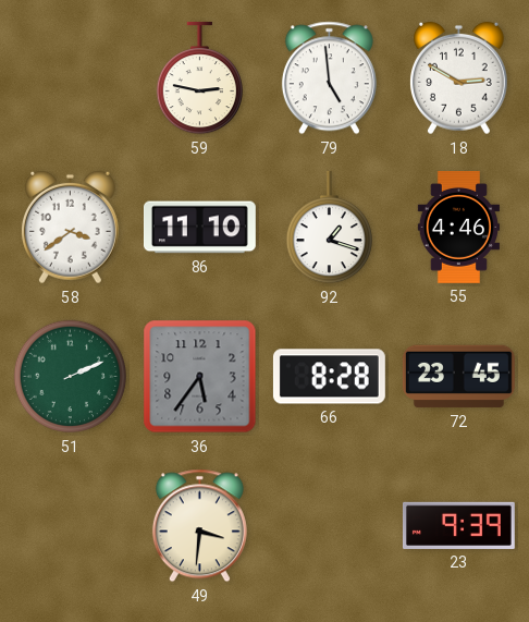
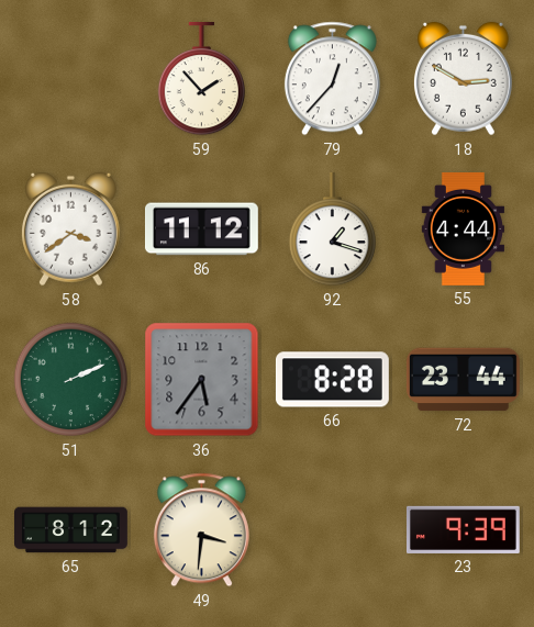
59: 2:47 -> 1:53 (201, 79)
79: 4:59 -> 12:37 (332, 79)
86: 11:10 -> 11:12 (201, 229)
55: 4:46 -> 4:44 (463, 228)
72: 23:45 -> 23:44 (463, 380)
65: none -> 8:12 (71, 530)
